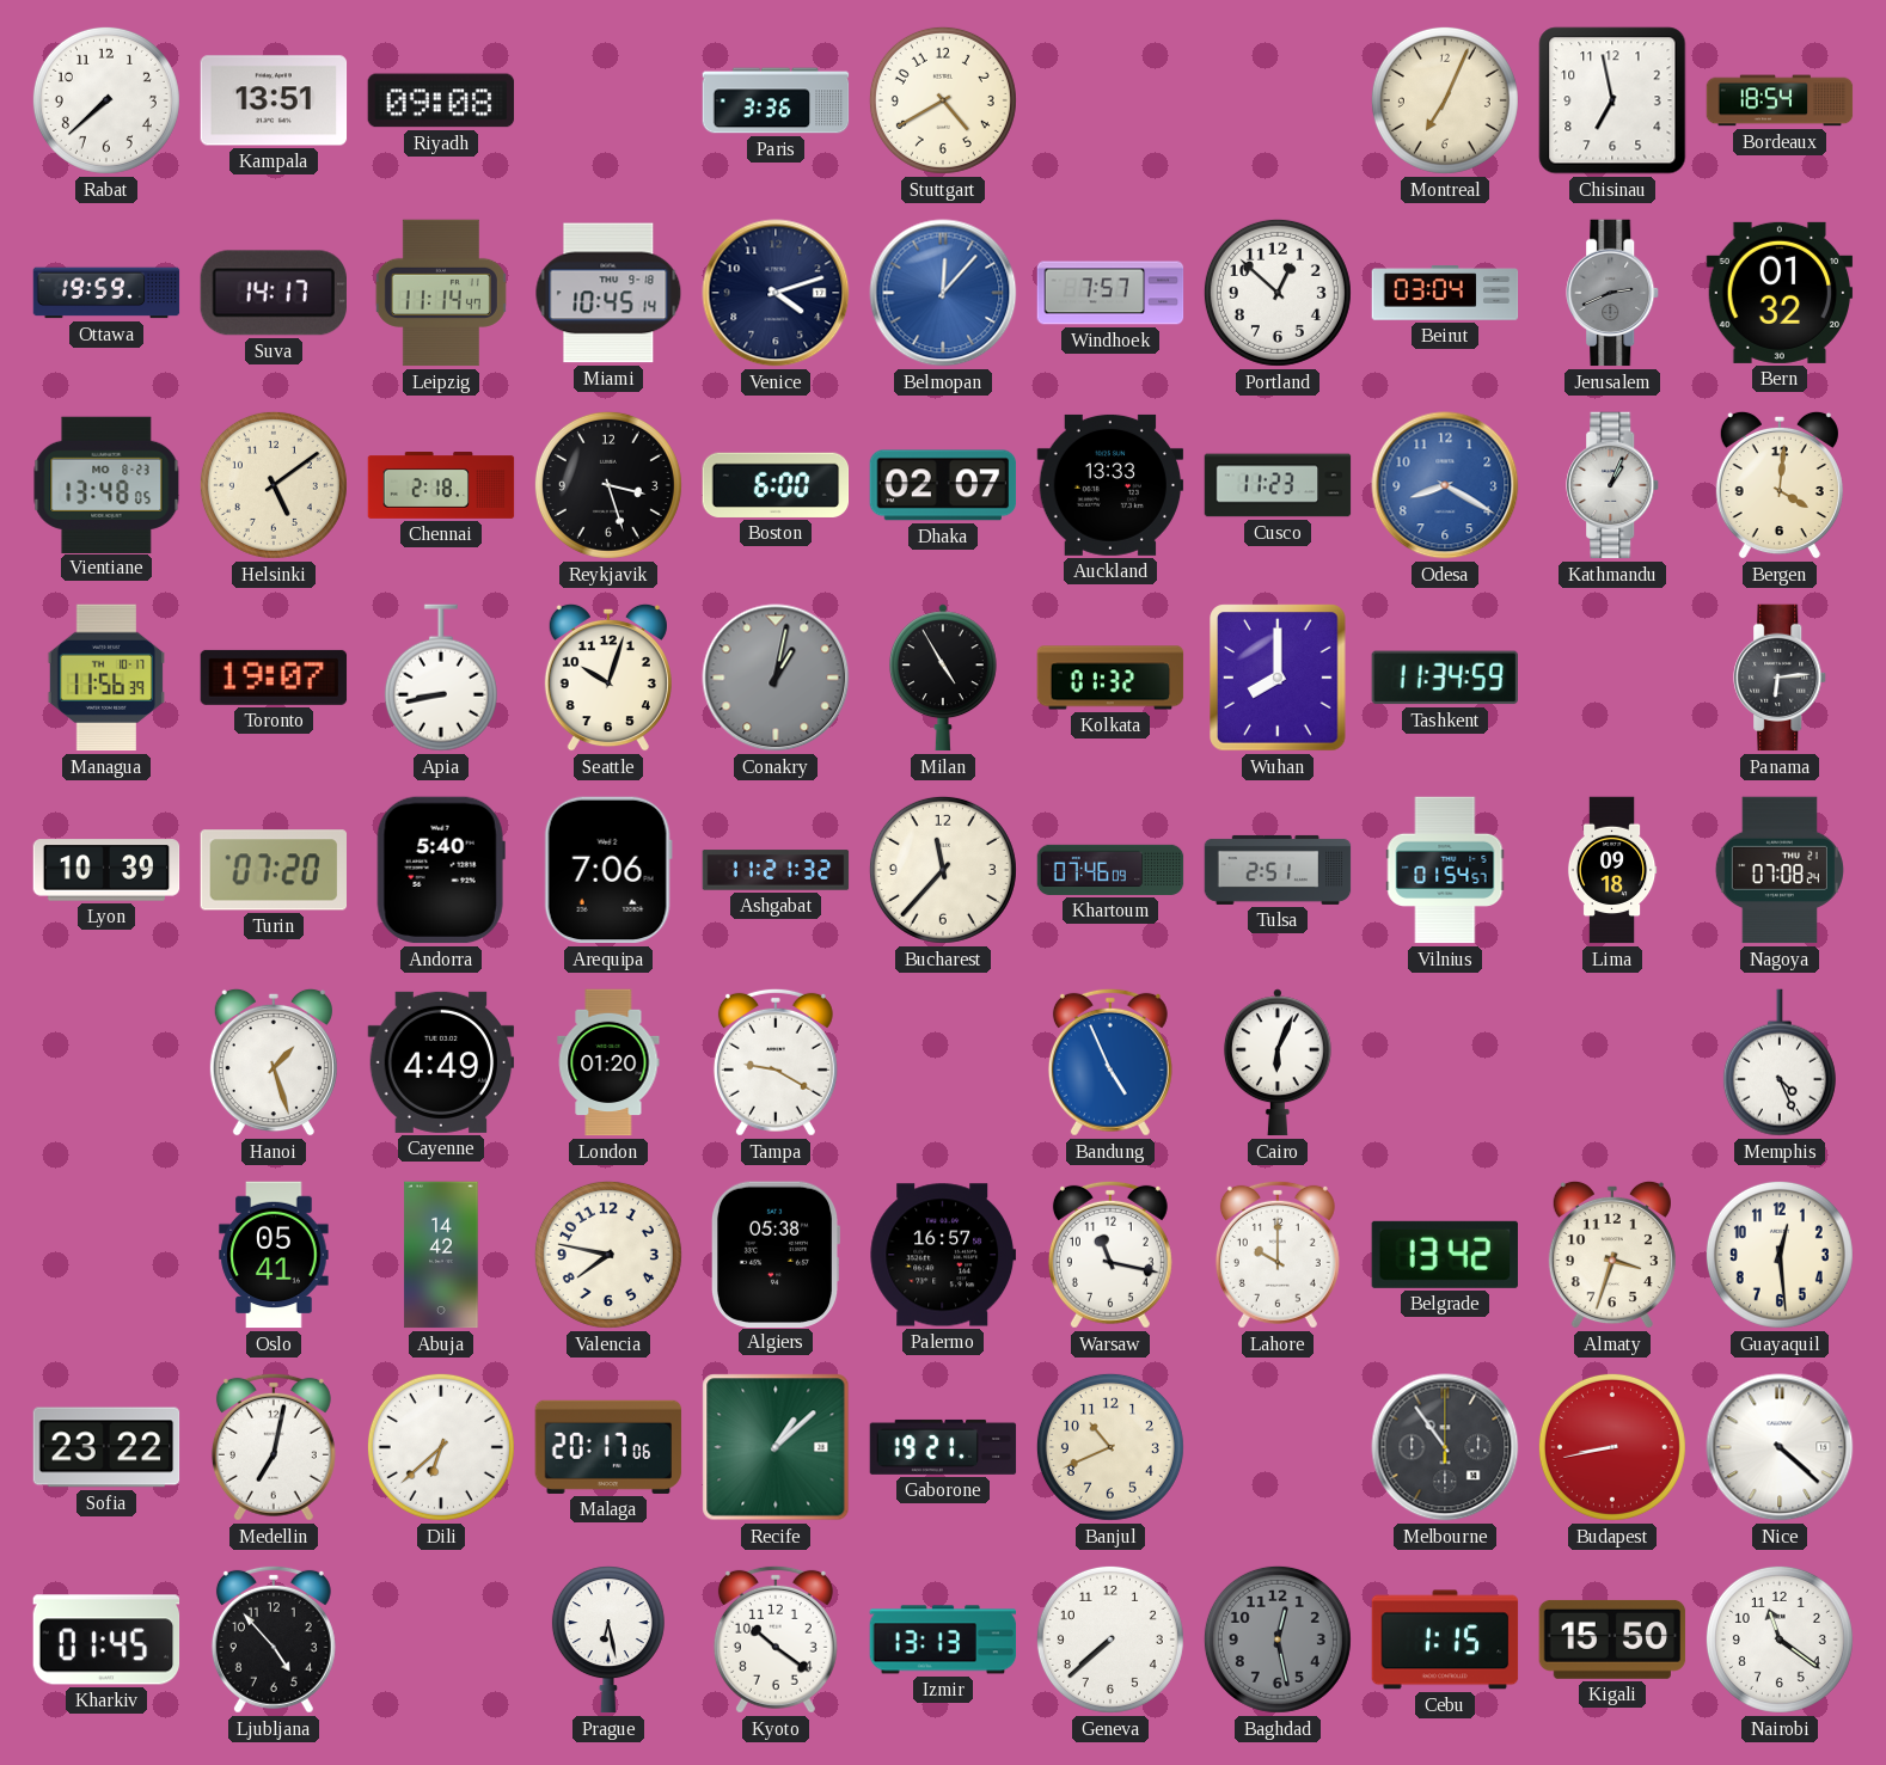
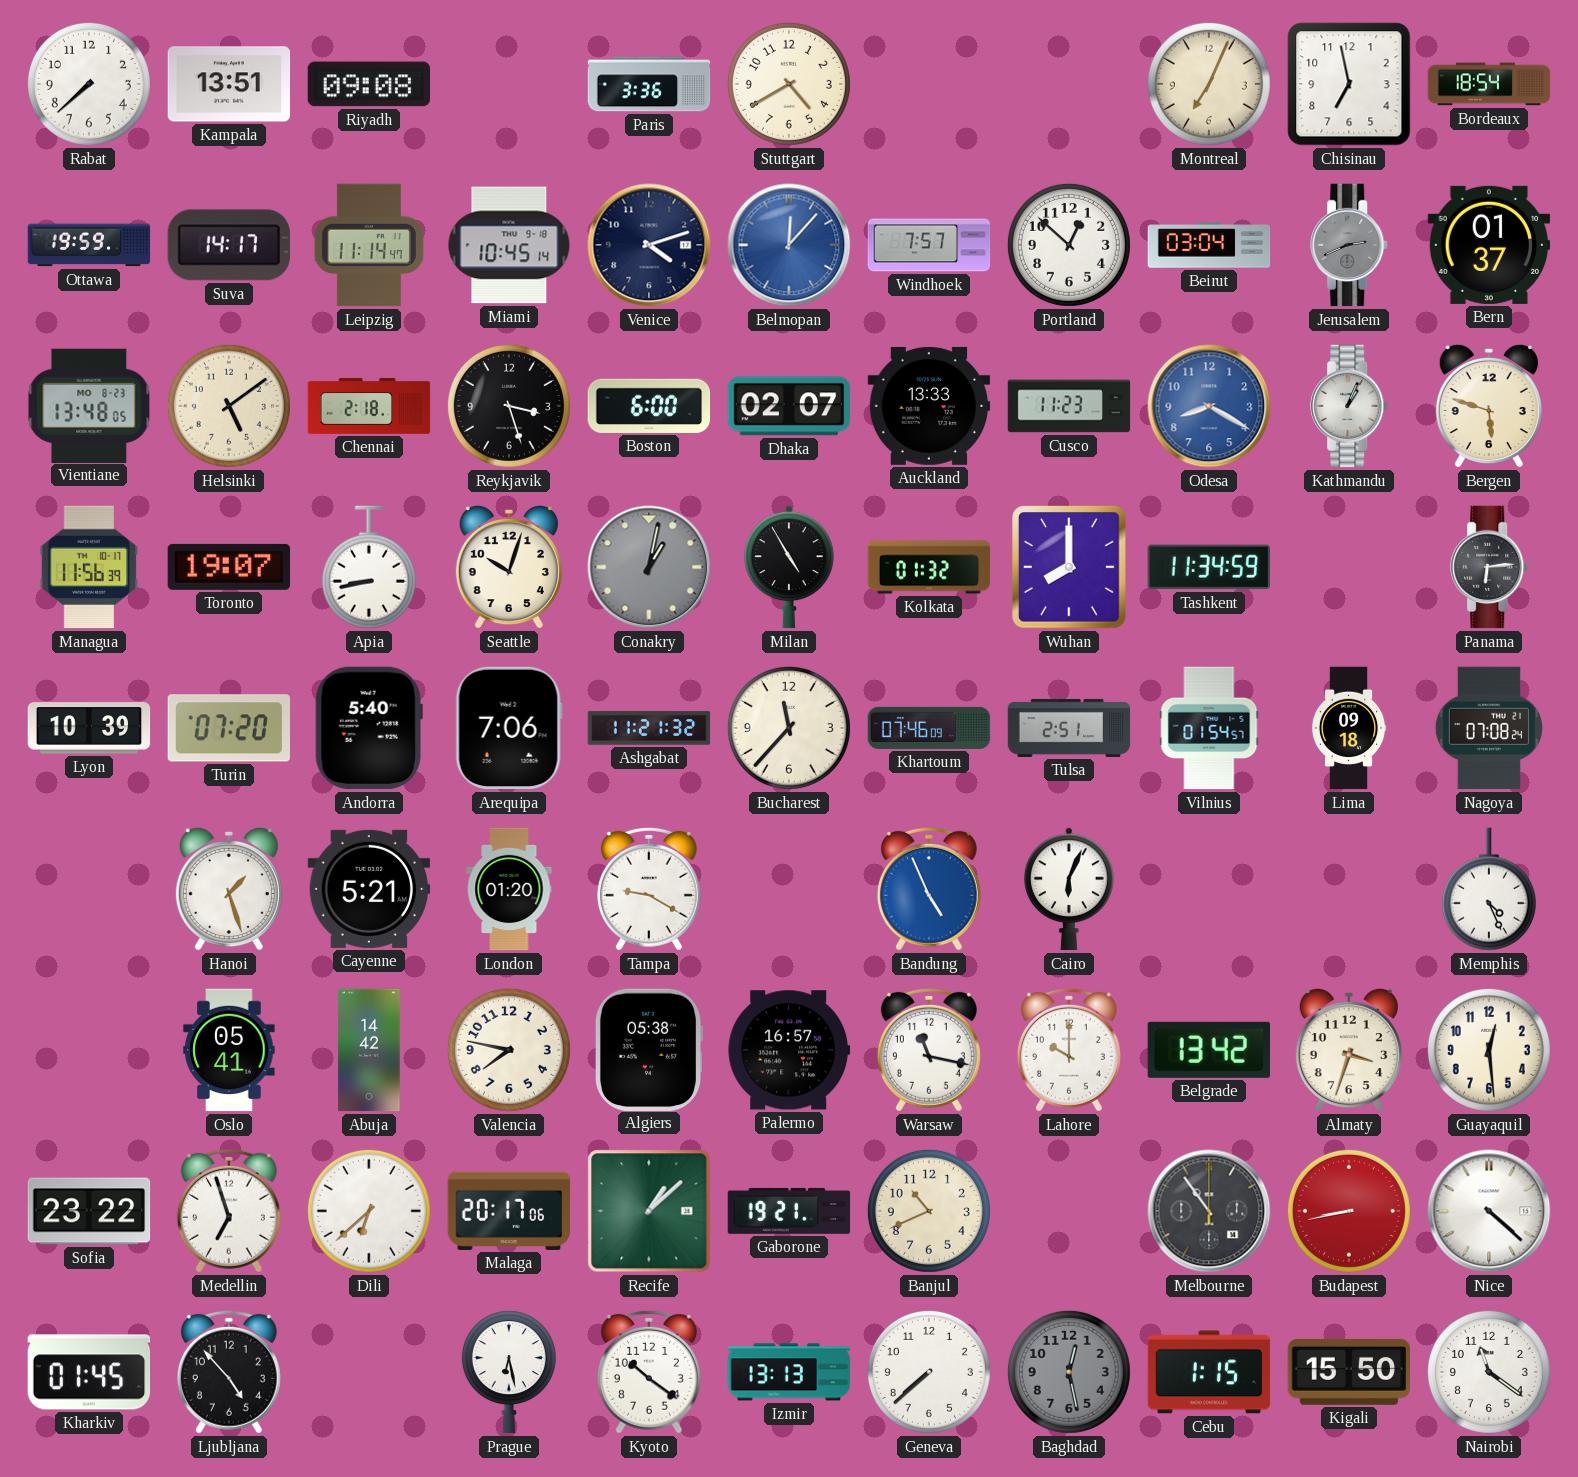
Bern: 01:32 -> 01:37 (1489, 245)
Bergen: 4:01 -> 5:48 (1489, 406)
Cayenne: 4:49 -> 5:21 (369, 889)
Medellin: 7:02 -> 6:57 (229, 1211)
